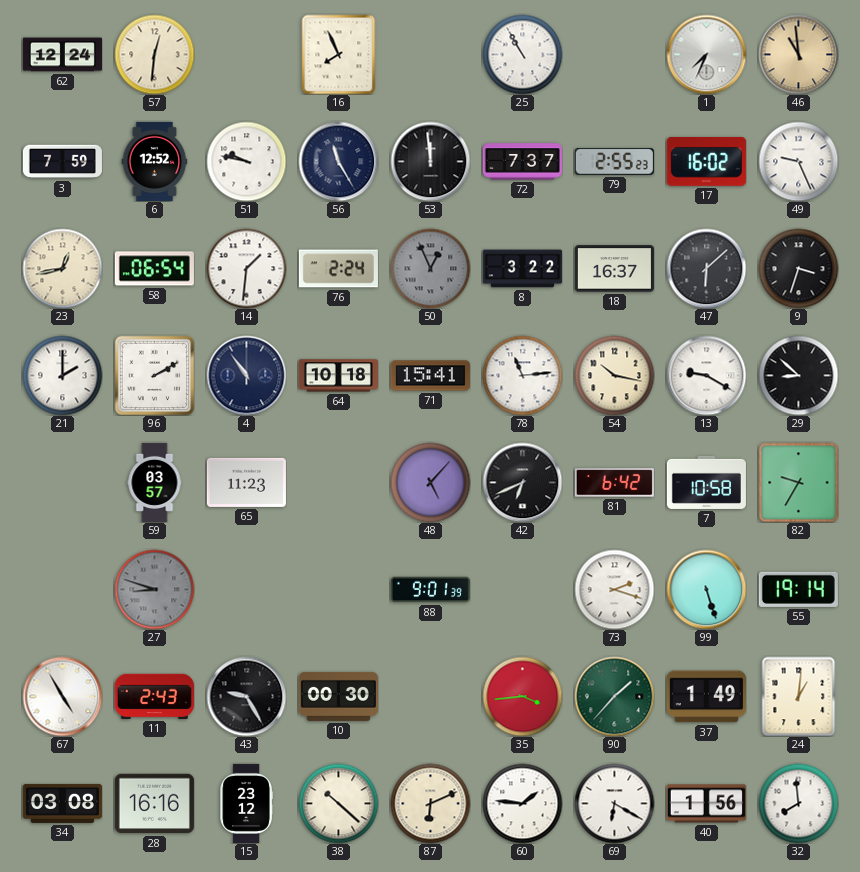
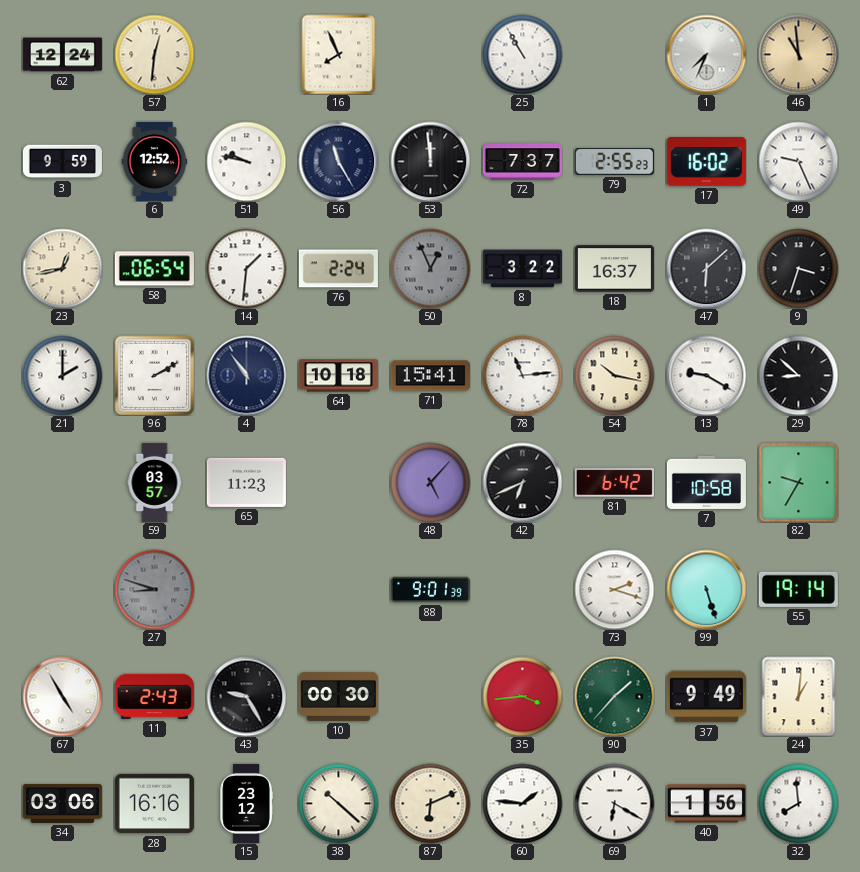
3: 7:59 -> 9:59 (62, 162)
37: 1:49 -> 9:49 (706, 697)
34: 03:08 -> 03:06 (62, 803)
